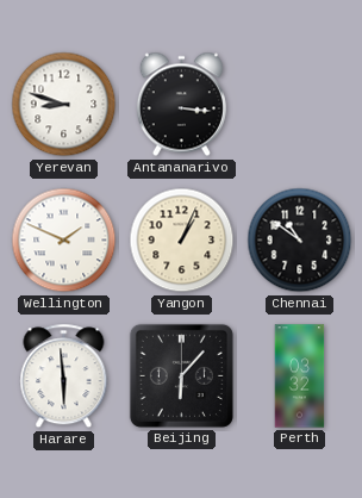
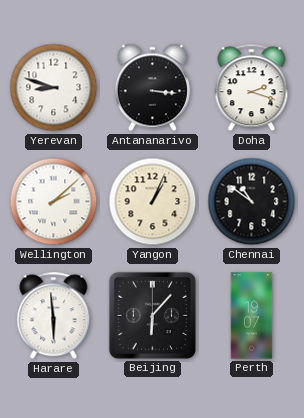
Doha: none -> 2:18 (252, 88)
Wellington: 1:49 -> 2:08 (54, 202)
Perth: 03:32 -> 19:07 (252, 316)
